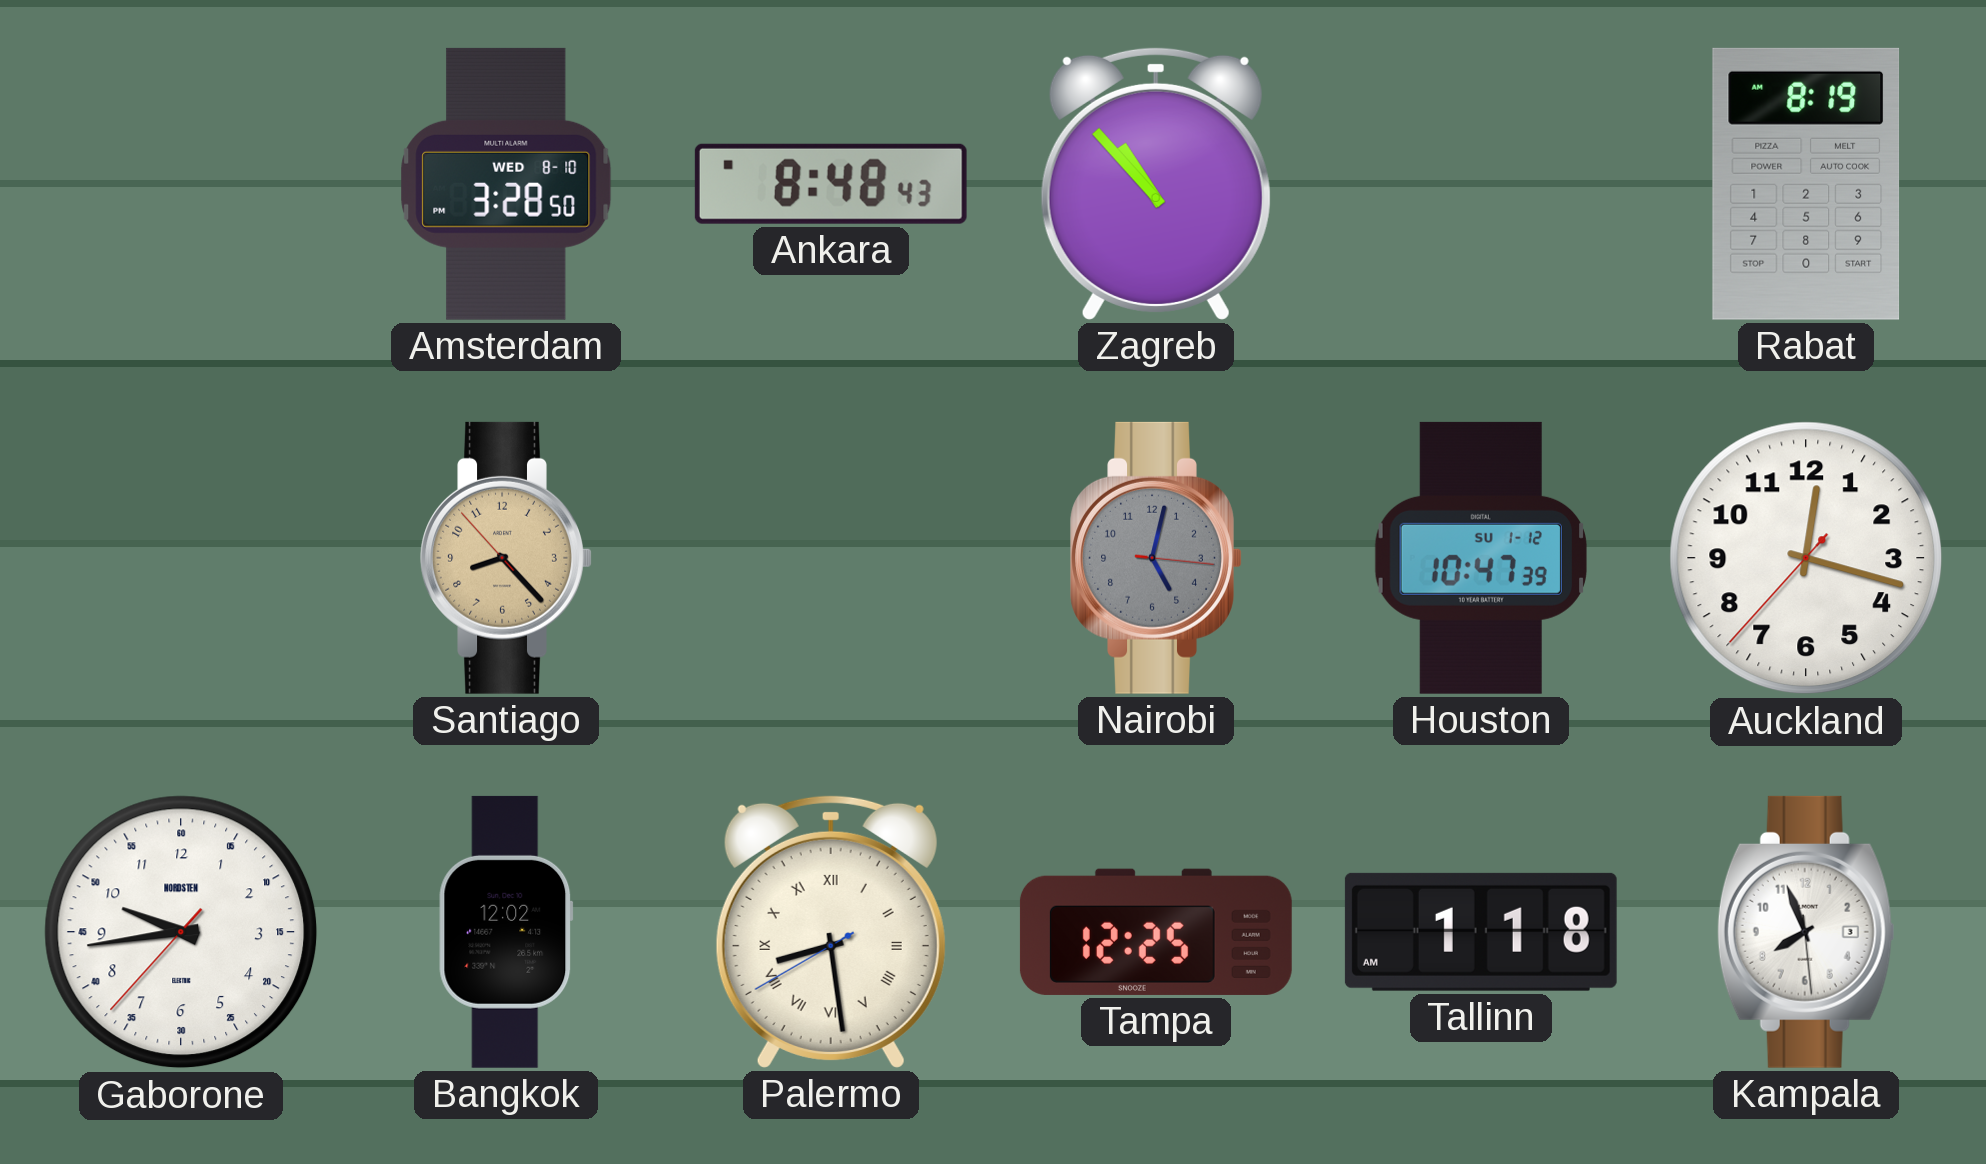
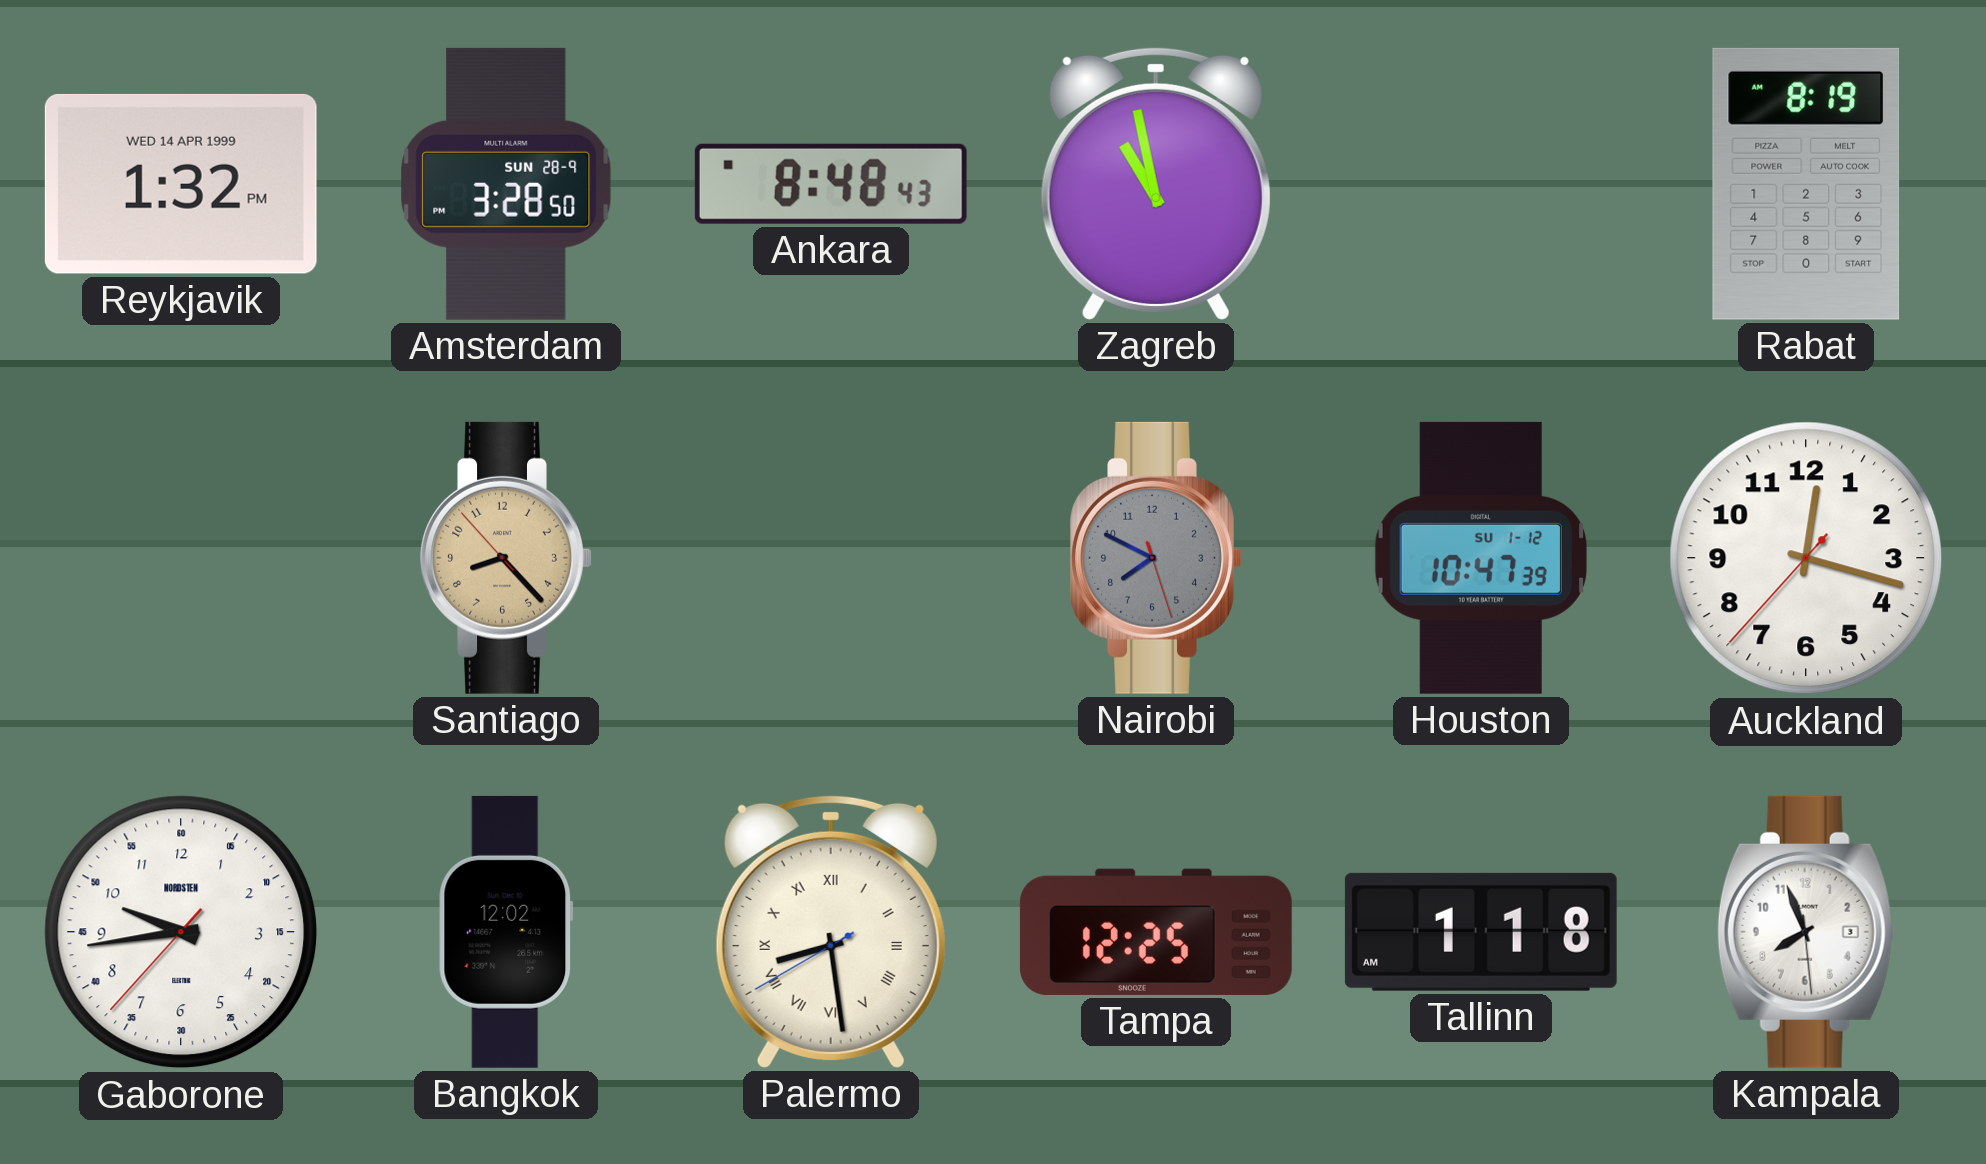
Reykjavik: none -> 1:32 (181, 184)
Amsterdam date: WED 8-10 -> SUN 28-9 (506, 184)
Zagreb: 10:53 -> 10:58 (1156, 183)
Nairobi: 5:02 -> 7:49 (1156, 558)
